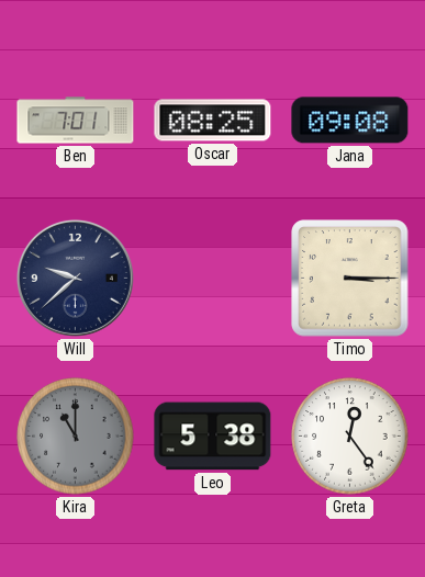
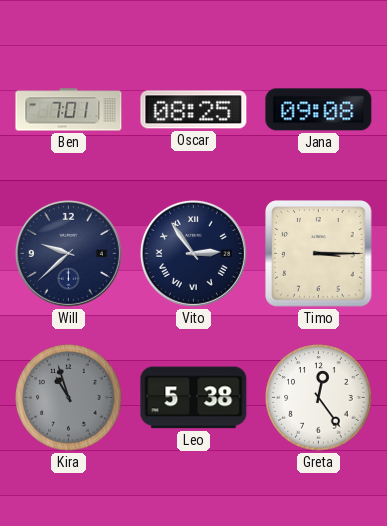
Vito: none -> 2:54 (193, 253)
Kira: 11:00 -> 10:57 (69, 398)
